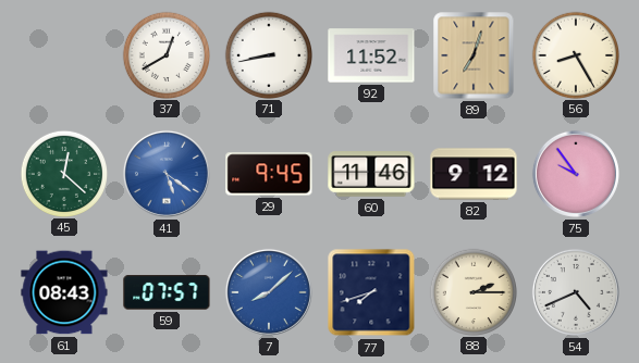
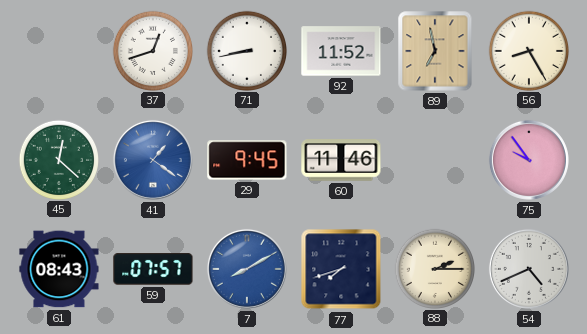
37: 12:40 -> 12:42 (152, 50)
89: 7:03 -> 6:58 (435, 51)
41: 5:21 -> 1:21 (153, 160)
82: 9:12 -> none (474, 174)
7: 8:08 -> 8:10 (247, 269)
